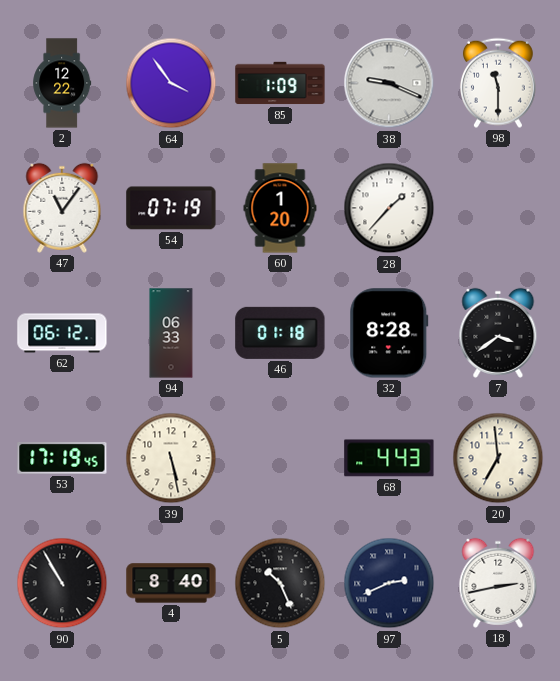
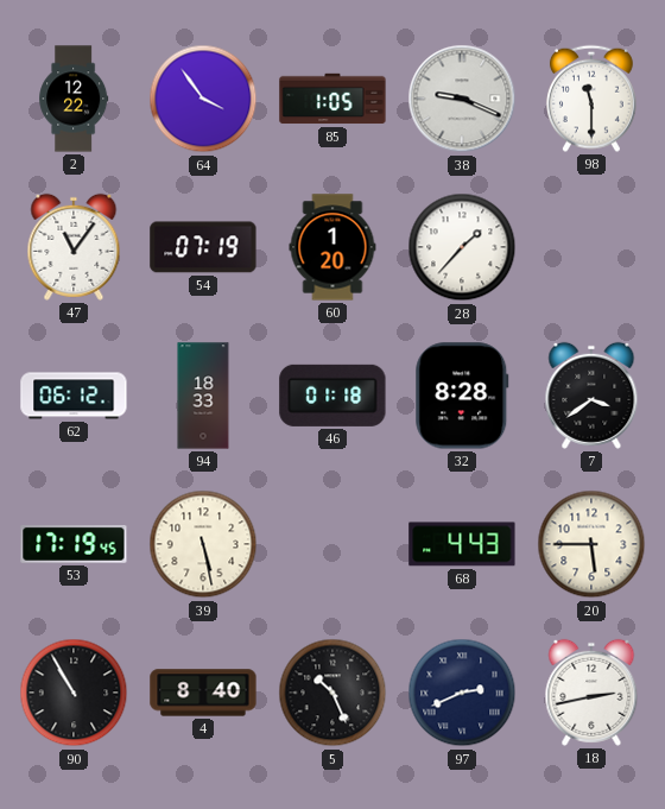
85: 1:09 -> 1:05 (332, 99)
94: 06:33 -> 18:33 (203, 396)
20: 6:59 -> 5:45 (591, 544)
